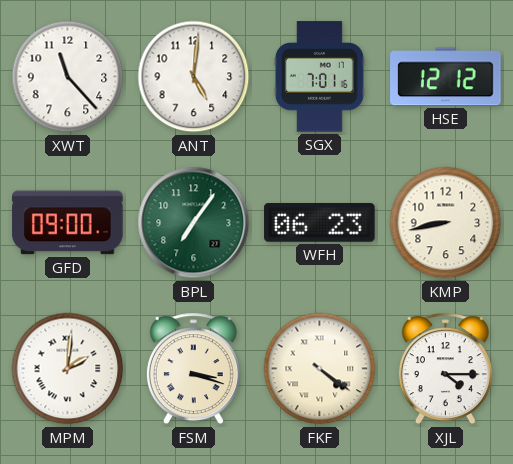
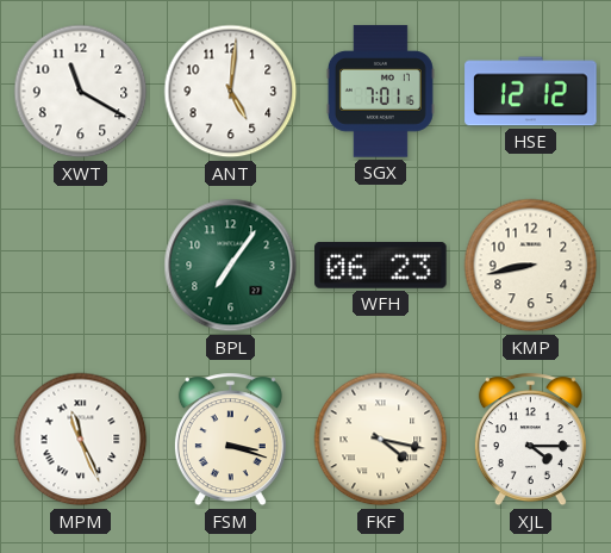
XWT: 11:23 -> 11:20 (81, 92)
GFD: 09:00 -> none (68, 223)
MPM: 2:01 -> 11:26 (81, 440)
FKF: 4:21 -> 4:17 (381, 440)
